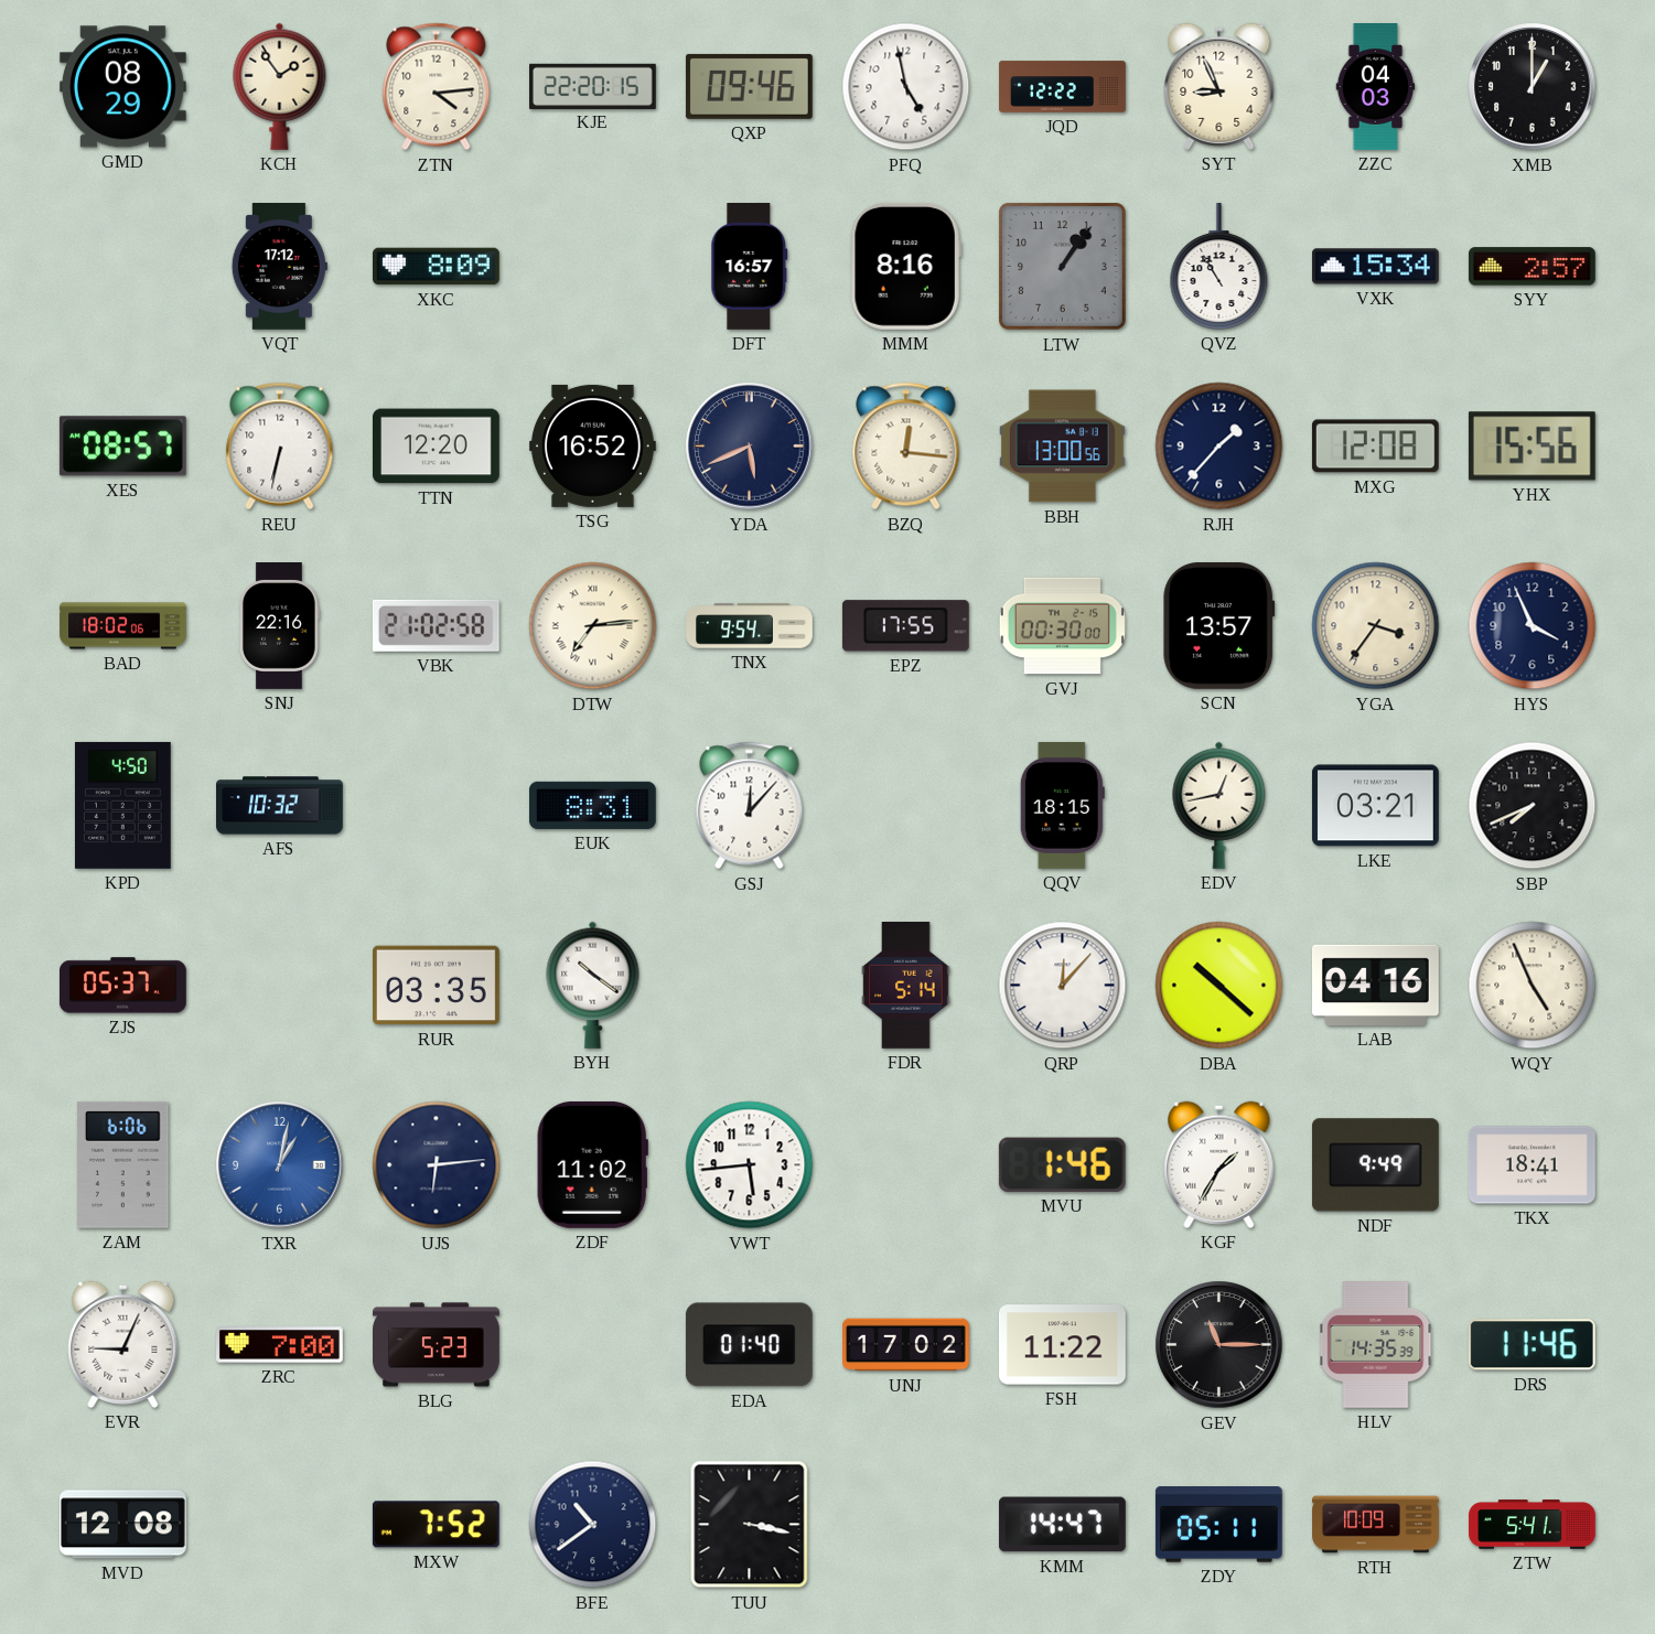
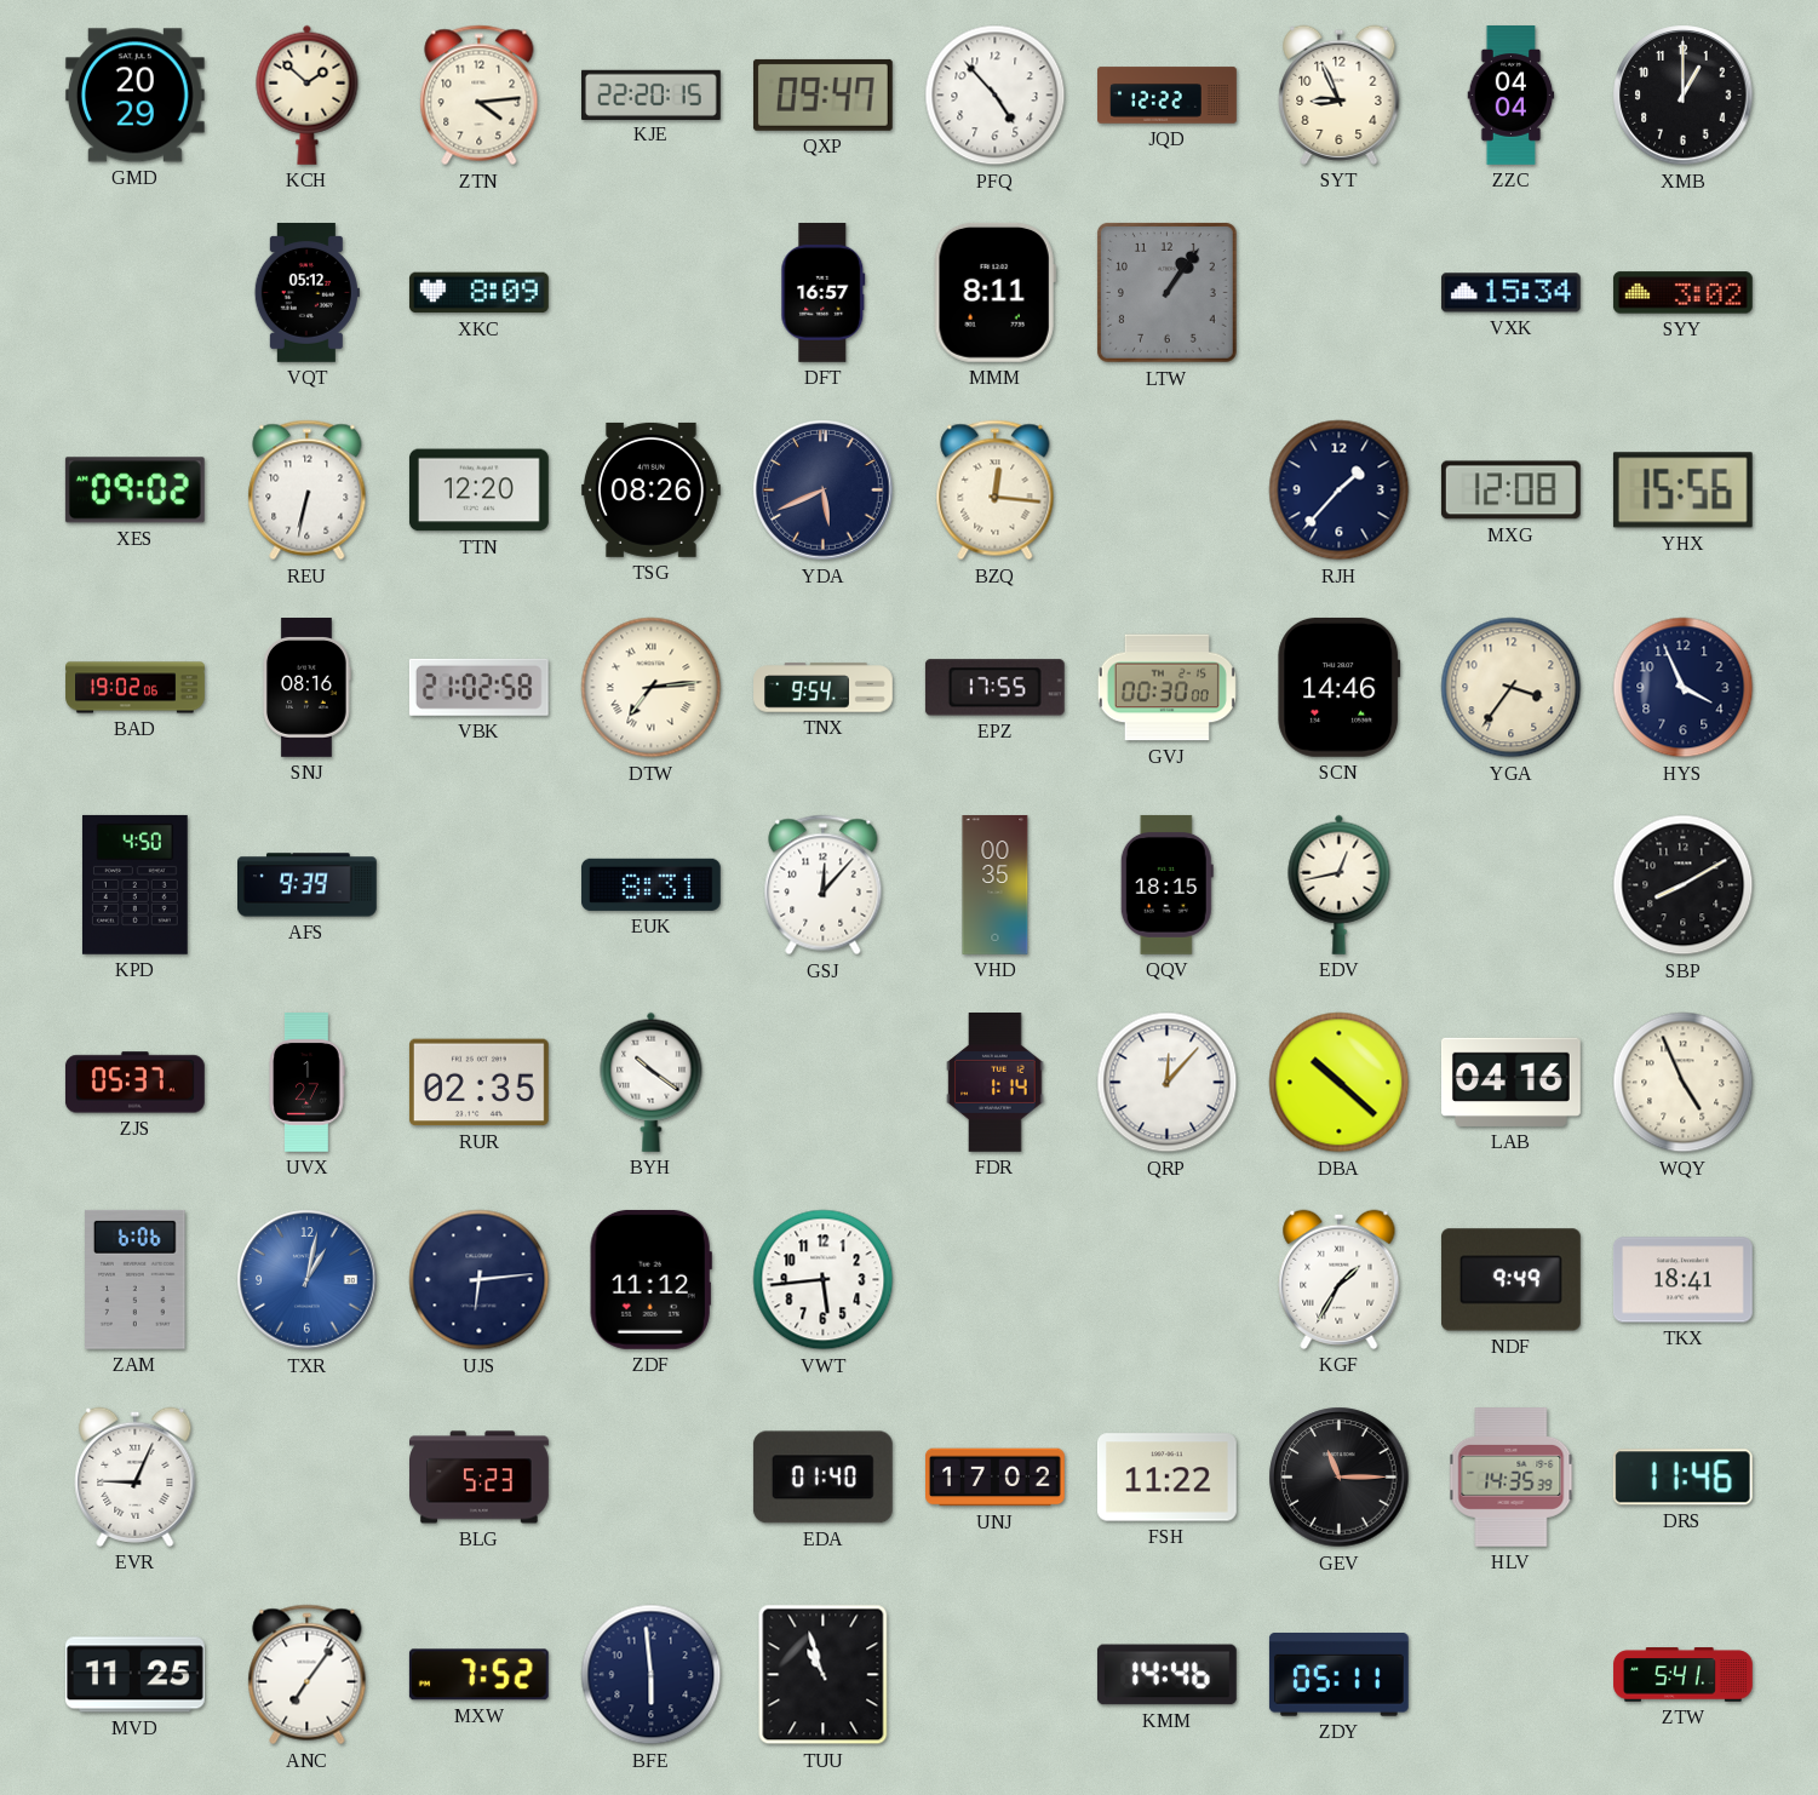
GMD: 08:29 -> 20:29 (134, 96)
KCH: 1:54 -> 1:52 (308, 94)
QXP: 09:46 -> 09:47 (822, 94)
PFQ: 4:58 -> 4:53 (996, 96)
ZZC: 04:03 -> 04:04 (1512, 96)
VQT: 17:12 -> 05:12 (306, 293)
MMM: 8:16 -> 8:11 (994, 292)
QVZ: 10:55 -> none (1219, 266)
SYY: 2:57 -> 3:02 (1682, 293)
XES: 08:57 -> 09:02 (134, 491)
TSG: 16:52 -> 08:26 (650, 489)
BBH: 13:00 -> none (1062, 447)
BAD: 18:02 -> 19:02 (136, 688)
SNJ: 22:16 -> 08:16 (306, 688)
SCN: 13:57 -> 14:46 (1340, 687)
AFS: 10:32 -> 9:39 (308, 885)
VHD: none -> 00:35 (996, 885)
LKE: 03:21 -> none (1375, 806)
SBP: 7:41 -> 8:10 (1684, 885)
UVX: none -> 1:27 (306, 1083)
RUR: 03:35 -> 02:35 (478, 1083)
FDR: 5:14 -> 1:14 (996, 1083)
ZDF: 11:02 -> 11:12 (650, 1279)
MVU: 1:46 -> none (1062, 1164)
ZRC: 7:00 -> none (280, 1345)
MVD: 12:08 -> 11:25 (134, 1675)
ANC: none -> 7:06 (308, 1675)
BFE: 10:39 -> 5:59 (652, 1675)
TUU: 3:17 -> 10:57 (824, 1675)
KMM: 14:47 -> 14:46 (1166, 1675)
RTH: 10:09 -> none (1376, 1525)
